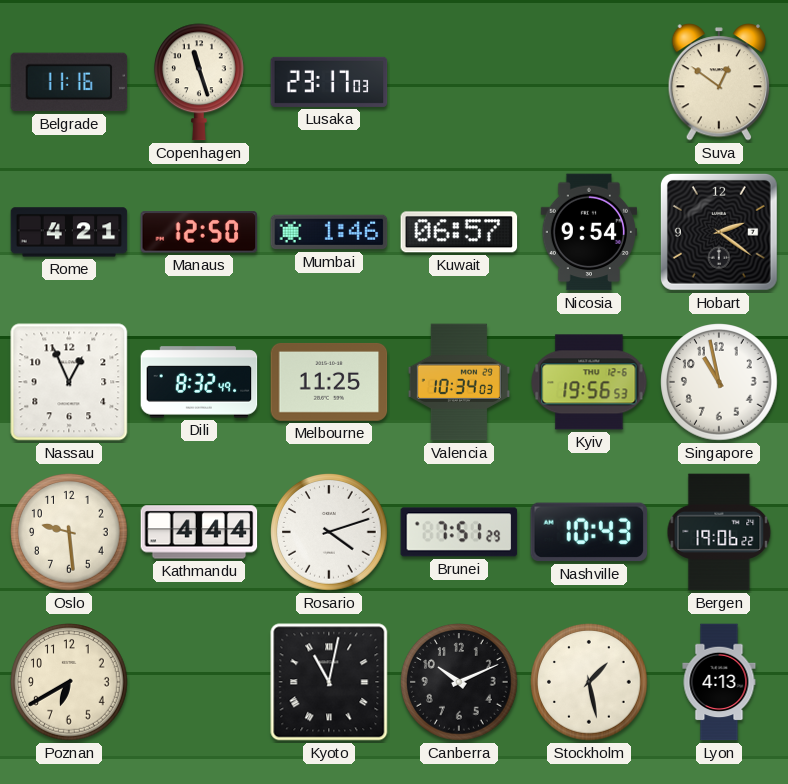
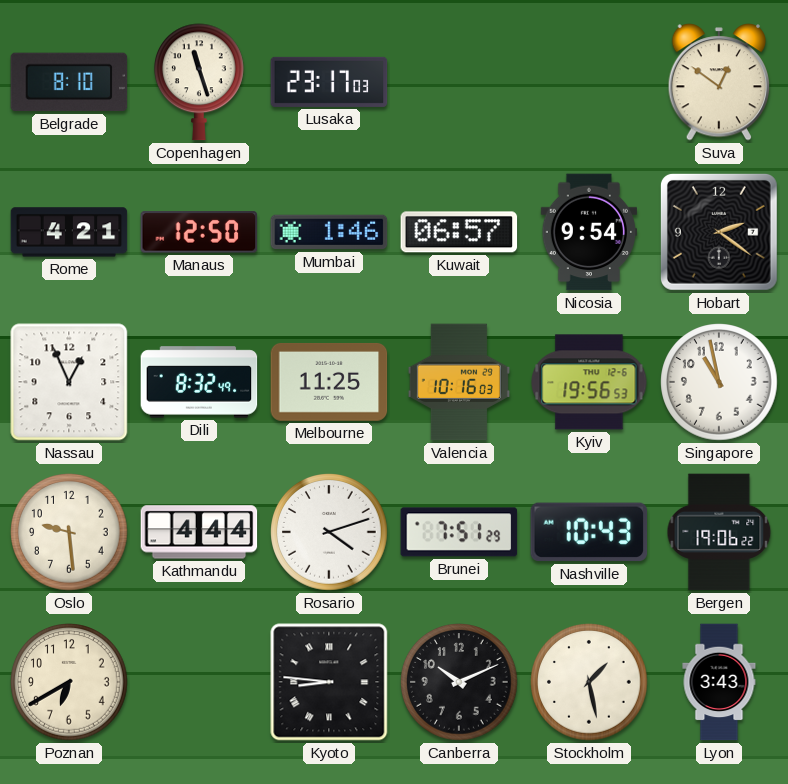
Belgrade: 11:16 -> 8:10 (69, 82)
Valencia: 10:34 -> 10:16 (459, 382)
Kyoto: 11:02 -> 8:46 (329, 682)
Lyon: 4:13 -> 3:43 (719, 682)
